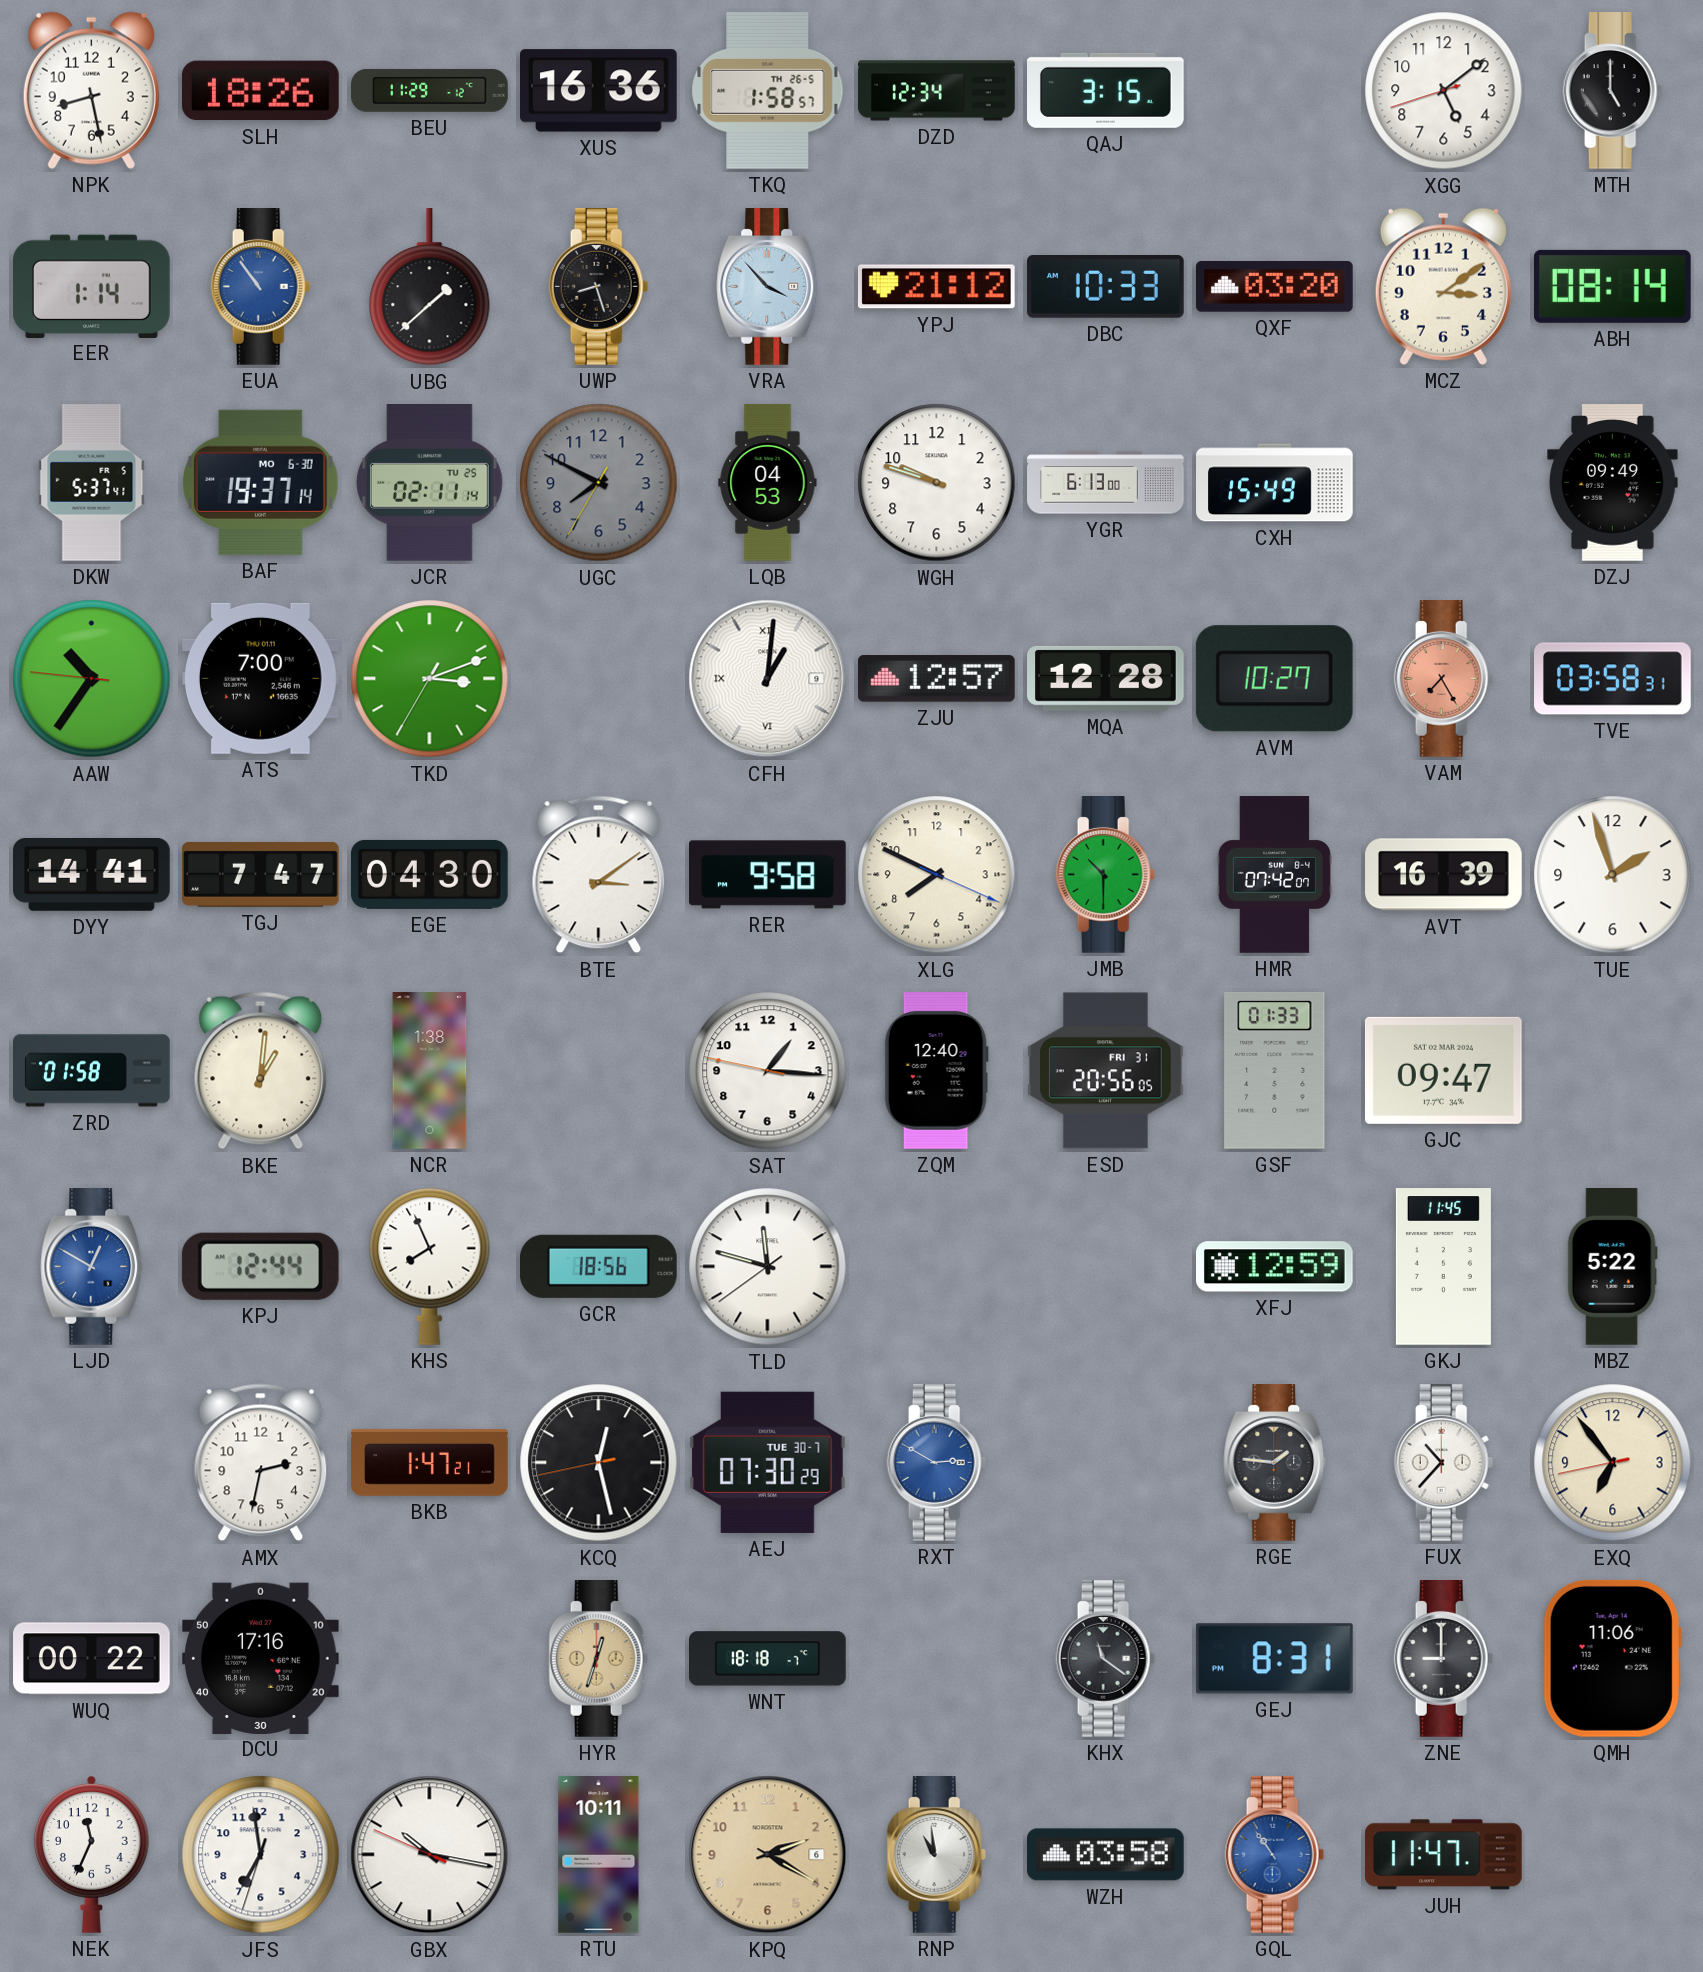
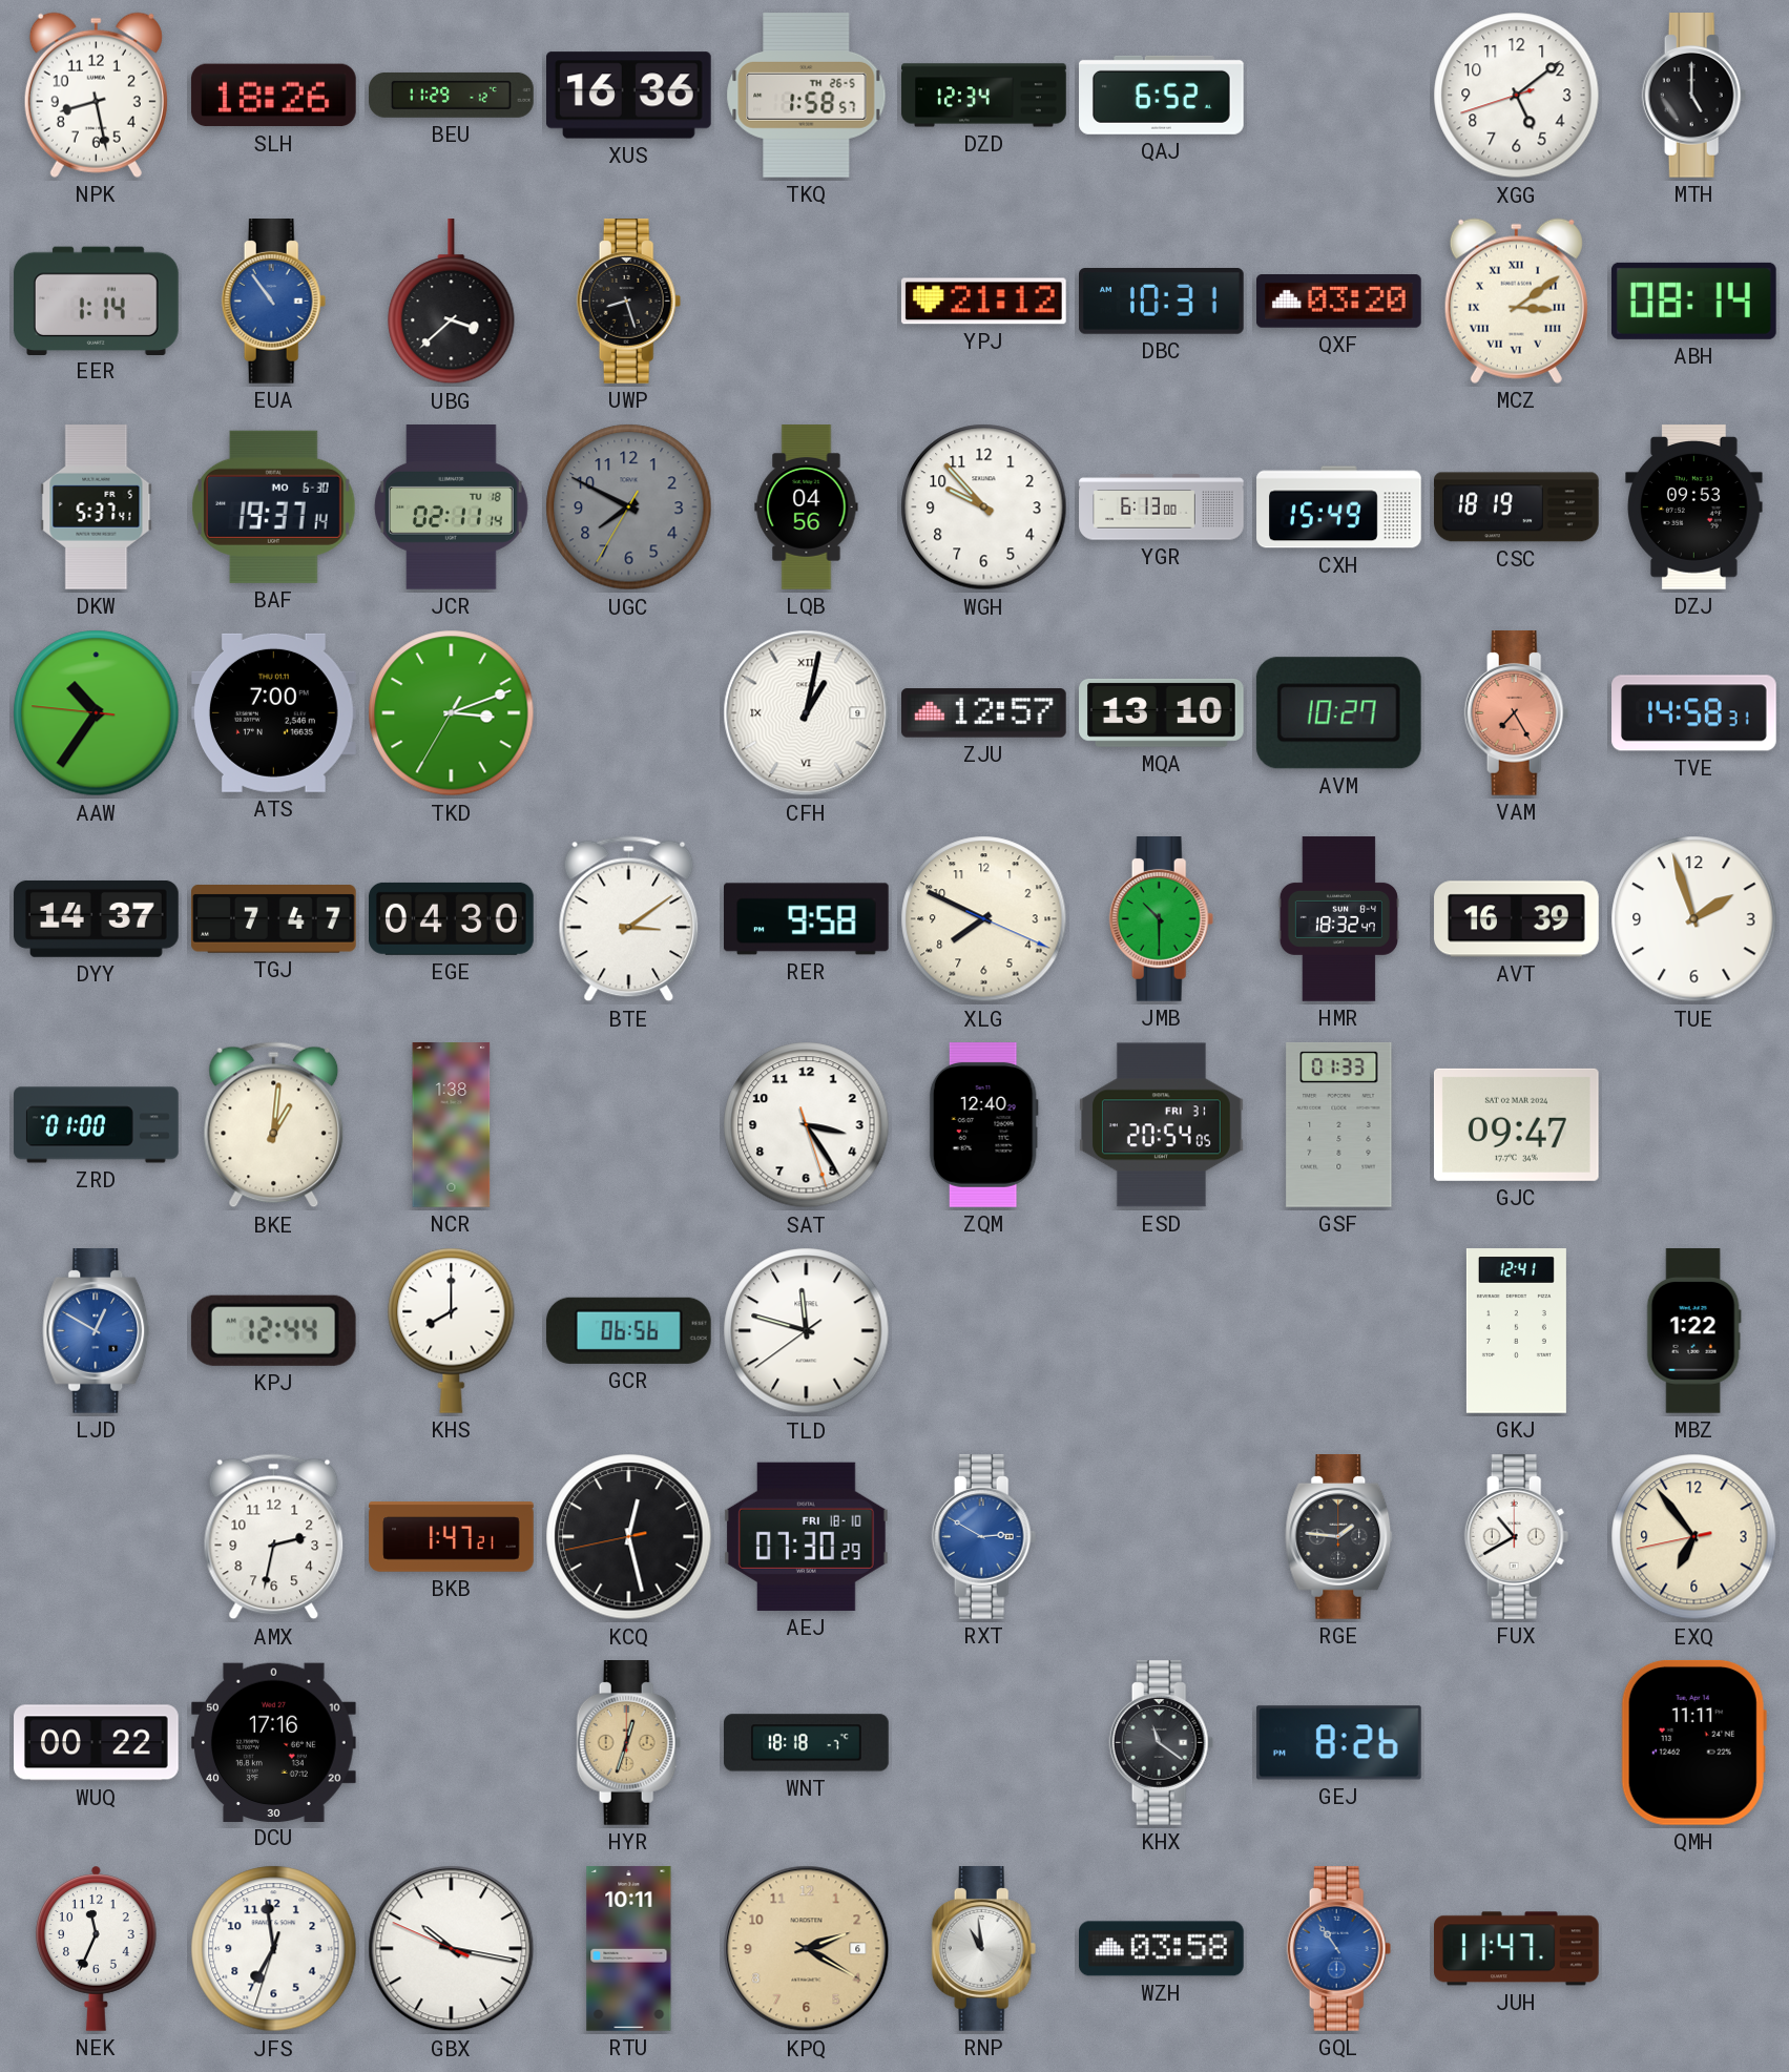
QAJ: 3:15 -> 6:52 (1162, 95)
UBG: 1:38 -> 3:38 (452, 303)
VRA: 3:53 -> none (768, 287)
DBC: 10:33 -> 10:31 (1162, 302)
MCZ numerals: Arabic -> Roman (1516, 301)
JCR date: TU 25 -> TU 18 (451, 507)
LQB: 04:53 -> 04:56 (807, 507)
WGH: 9:48 -> 9:53 (984, 507)
CSC: none -> 18:19 (1517, 507)
DZJ: 09:49 -> 09:53 (1694, 507)
CFH: 1:01 -> 1:02 (807, 713)
MQA: 12:28 -> 13:10 (1162, 712)
TVE: 03:58 -> 14:58 (1694, 713)
DYY: 14:41 -> 14:37 (97, 918)
HMR: 07:42 -> 18:32 (1338, 919)
ZRD: 01:58 -> 01:00 (97, 1125)
SAT: 1:15 -> 3:24 (807, 1125)
ESD: 20:56 -> 20:54 (1162, 1125)
KHS: 7:56 -> 8:00 (452, 1330)
GCR: 18:56 -> 06:56 (628, 1330)
XFJ: 12:59 -> none (1275, 1267)
GKJ: 11:45 -> 12:41 (1516, 1331)
MBZ: 5:22 -> 1:22 (1693, 1331)
AEJ date: TUE 30-7 -> FRI 18-10 (806, 1536)
FUX: 10:37 -> 10:40 (1517, 1537)
GEJ: 8:31 -> 8:26 (1339, 1743)
ZNE: 9:00 -> none (1444, 1659)
QMH: 11:06 -> 11:11 (1693, 1742)
